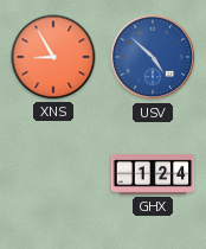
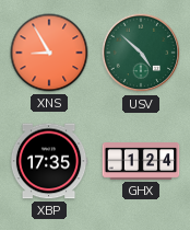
USV dial: blue -> green (141, 53)
XBP: none -> 17:35 (49, 161)
